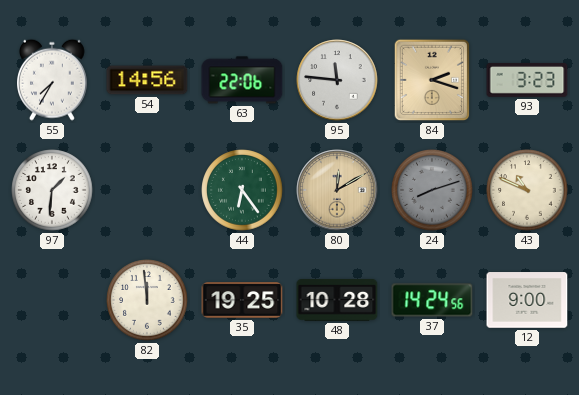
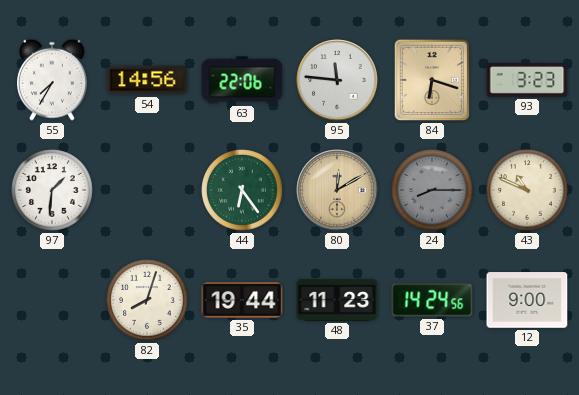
84: 2:18 -> 6:18 (432, 80)
24: 8:12 -> 8:15 (432, 190)
82: 11:59 -> 8:03 (147, 300)
35: 19:25 -> 19:44 (242, 300)
48: 10:28 -> 11:23 (337, 300)
